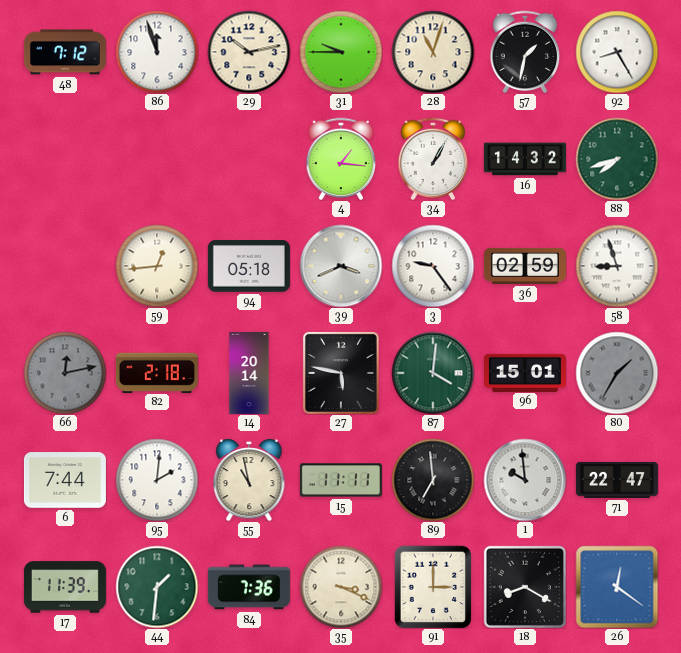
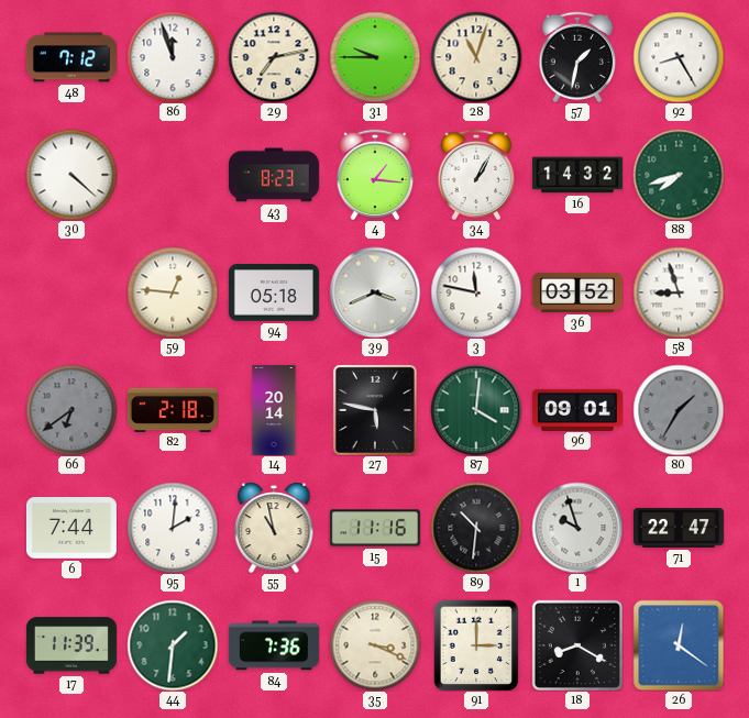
29: 10:13 -> 7:13 (274, 57)
30: none -> 4:22 (71, 175)
43: none -> 8:23 (274, 175)
59: 12:44 -> 12:46 (173, 292)
3: 9:24 -> 11:47 (476, 292)
36: 02:59 -> 03:52 (577, 292)
66: 12:13 -> 6:39 (71, 410)
96: 15:01 -> 09:01 (577, 409)
15: 11:11 -> 11:16 (375, 528)
89: 6:59 -> 10:31 (476, 528)
1: 9:59 -> 9:57 (577, 528)
